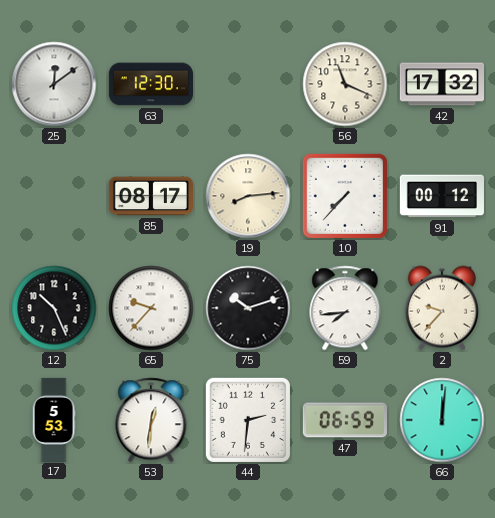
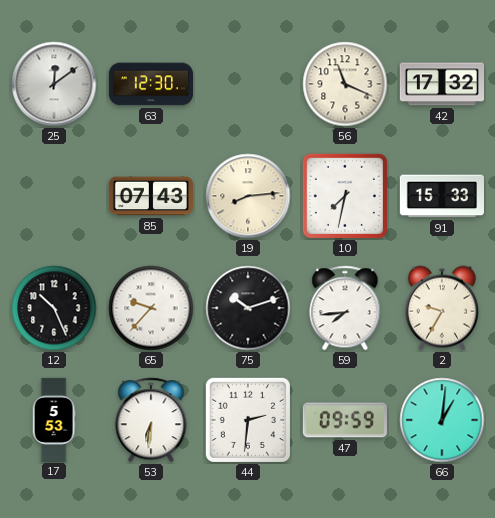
85: 08:17 -> 07:43 (150, 196)
10: 7:37 -> 7:32 (345, 196)
91: 00:12 -> 15:33 (442, 196)
2: 9:37 -> 9:35 (442, 308)
53: 12:31 -> 6:31 (151, 420)
47: 06:59 -> 09:59 (345, 420)
66: 12:01 -> 1:01 (442, 420)
